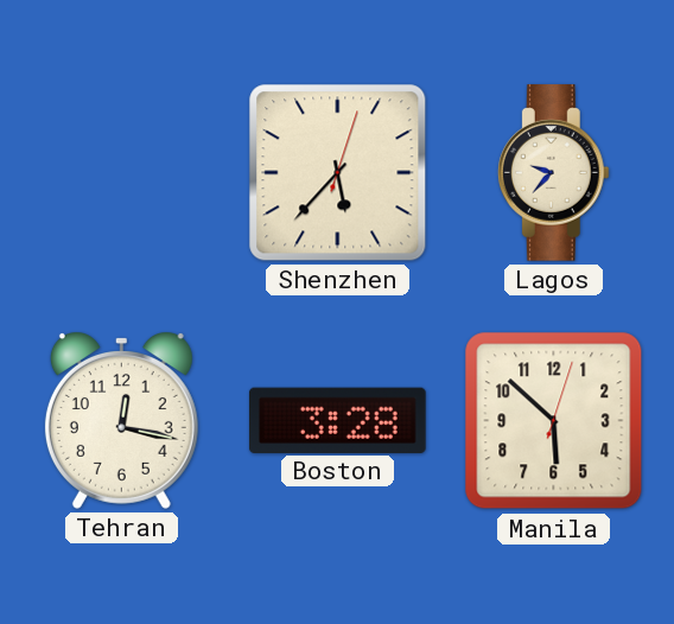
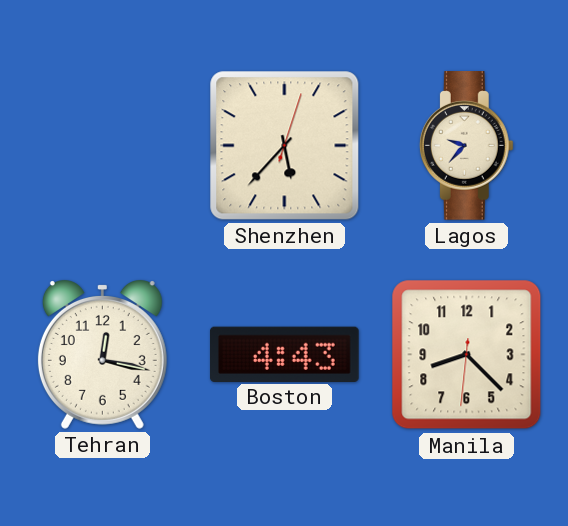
Boston: 3:28 -> 4:43 (285, 354)
Manila: 5:52 -> 8:22 (467, 355)
